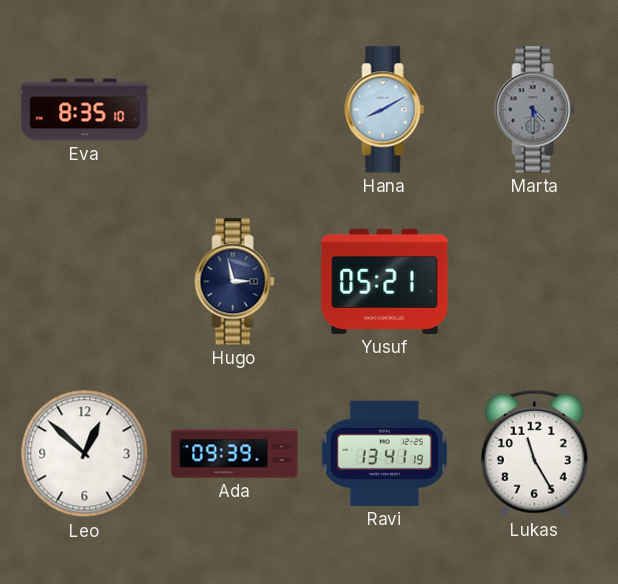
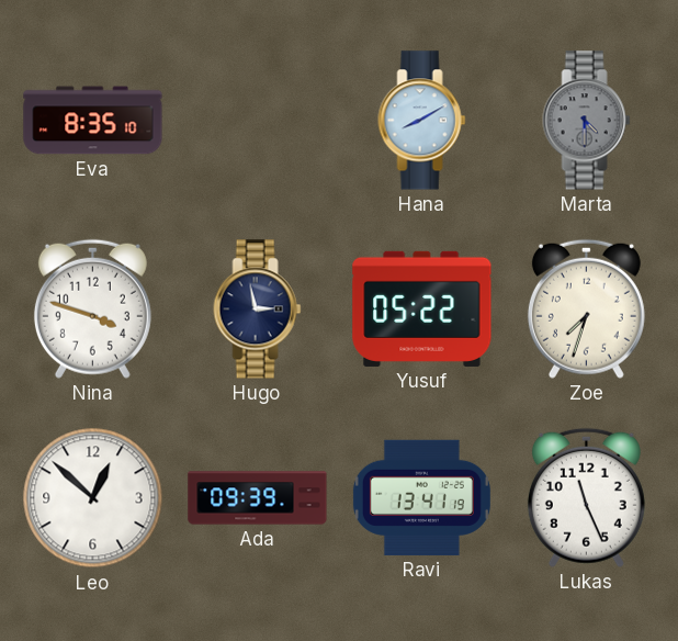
Nina: none -> 3:48 (92, 308)
Yusuf: 05:21 -> 05:22 (422, 308)
Zoe: none -> 7:33 (586, 308)
Lukas: 11:25 -> 11:26 (586, 497)
